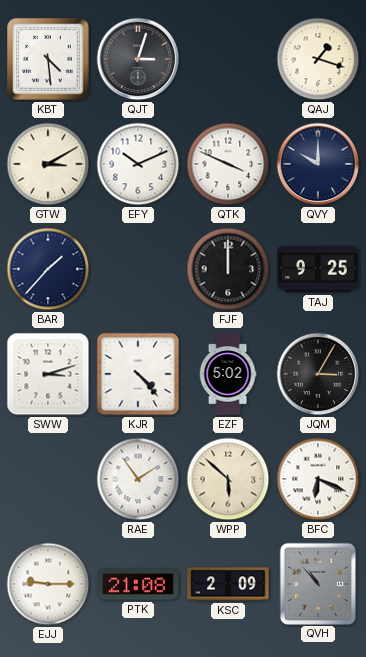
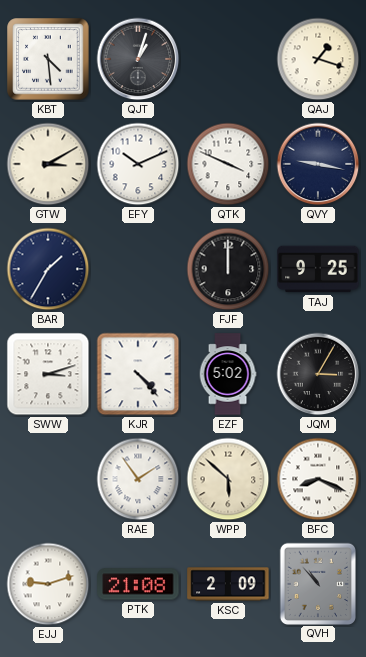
QJT: 3:03 -> 1:03 (138, 59)
QVY: 10:00 -> 9:17 (318, 164)
BAR: 1:37 -> 1:35 (48, 269)
BFC: 6:19 -> 8:19 (318, 479)
EJJ: 9:15 -> 9:12 (48, 584)
